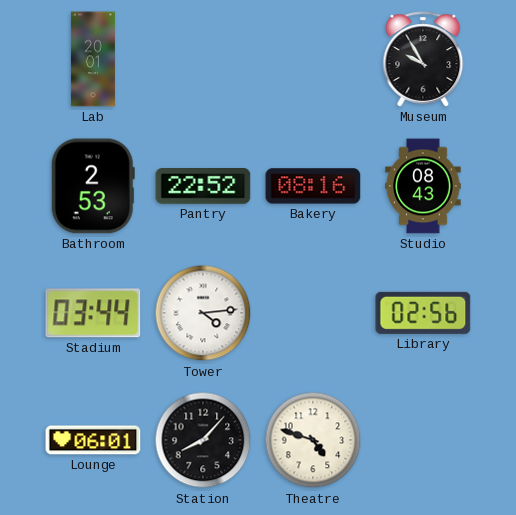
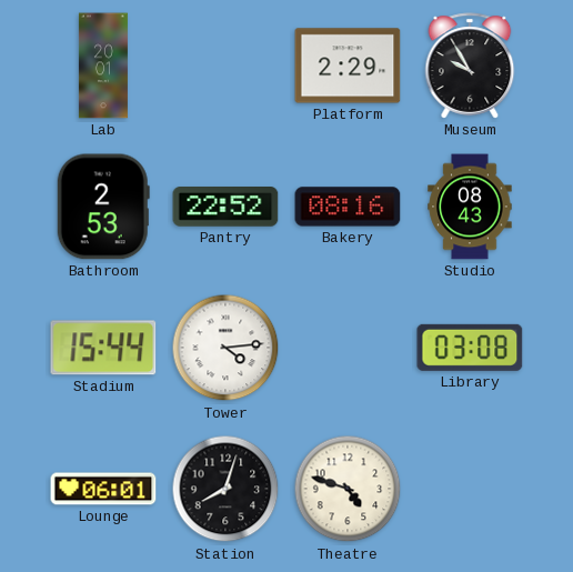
Platform: none -> 2:29 (348, 66)
Stadium: 03:44 -> 15:44 (103, 348)
Library: 02:56 -> 03:08 (470, 348)
Station: 8:07 -> 8:03 (225, 489)
